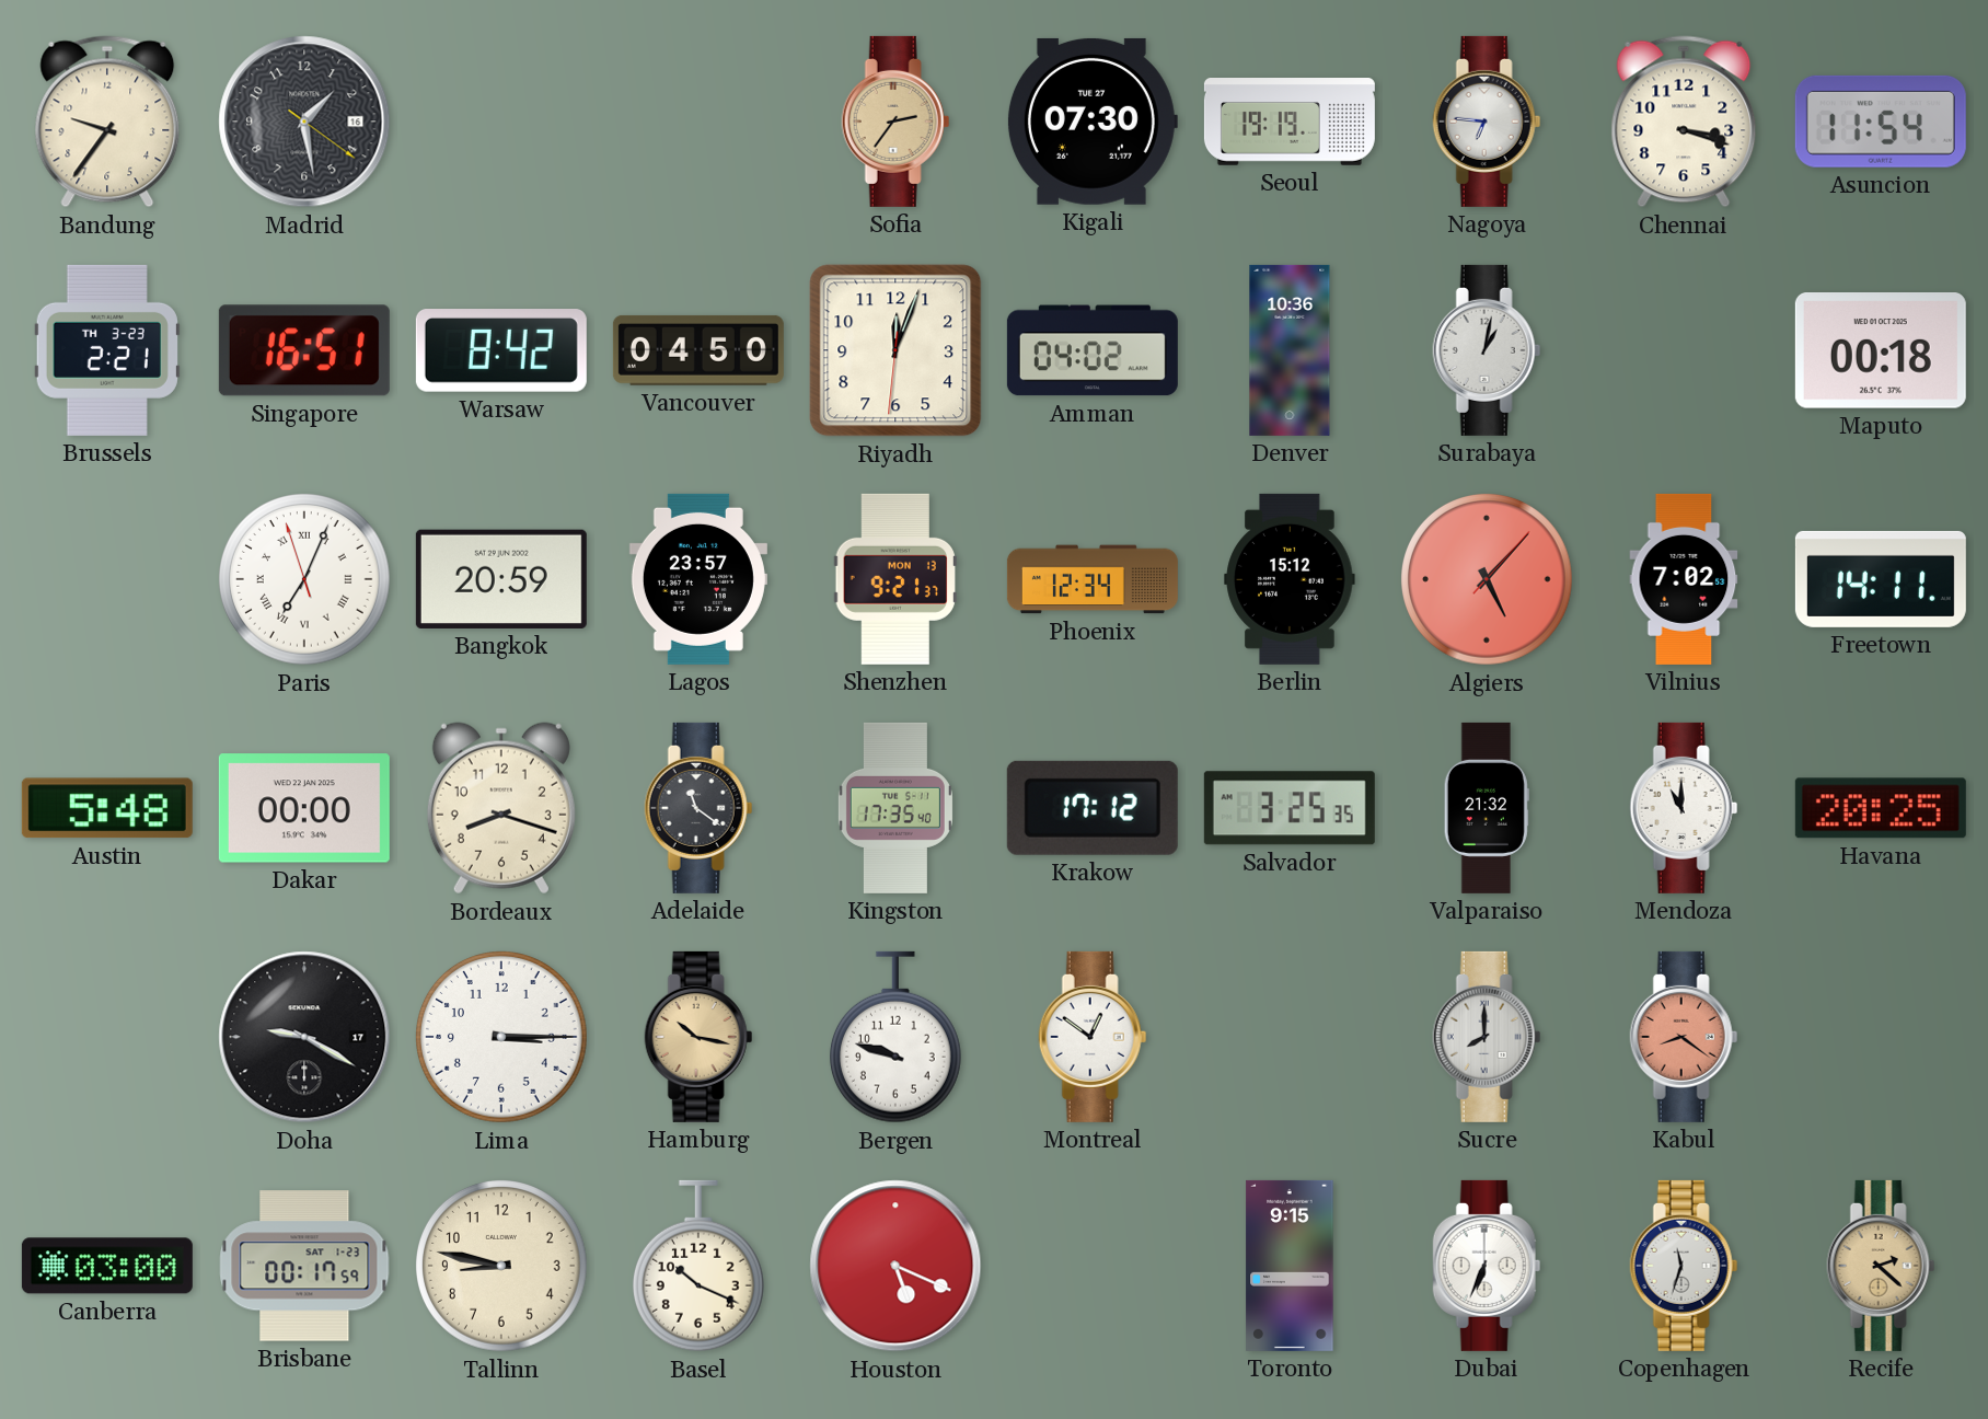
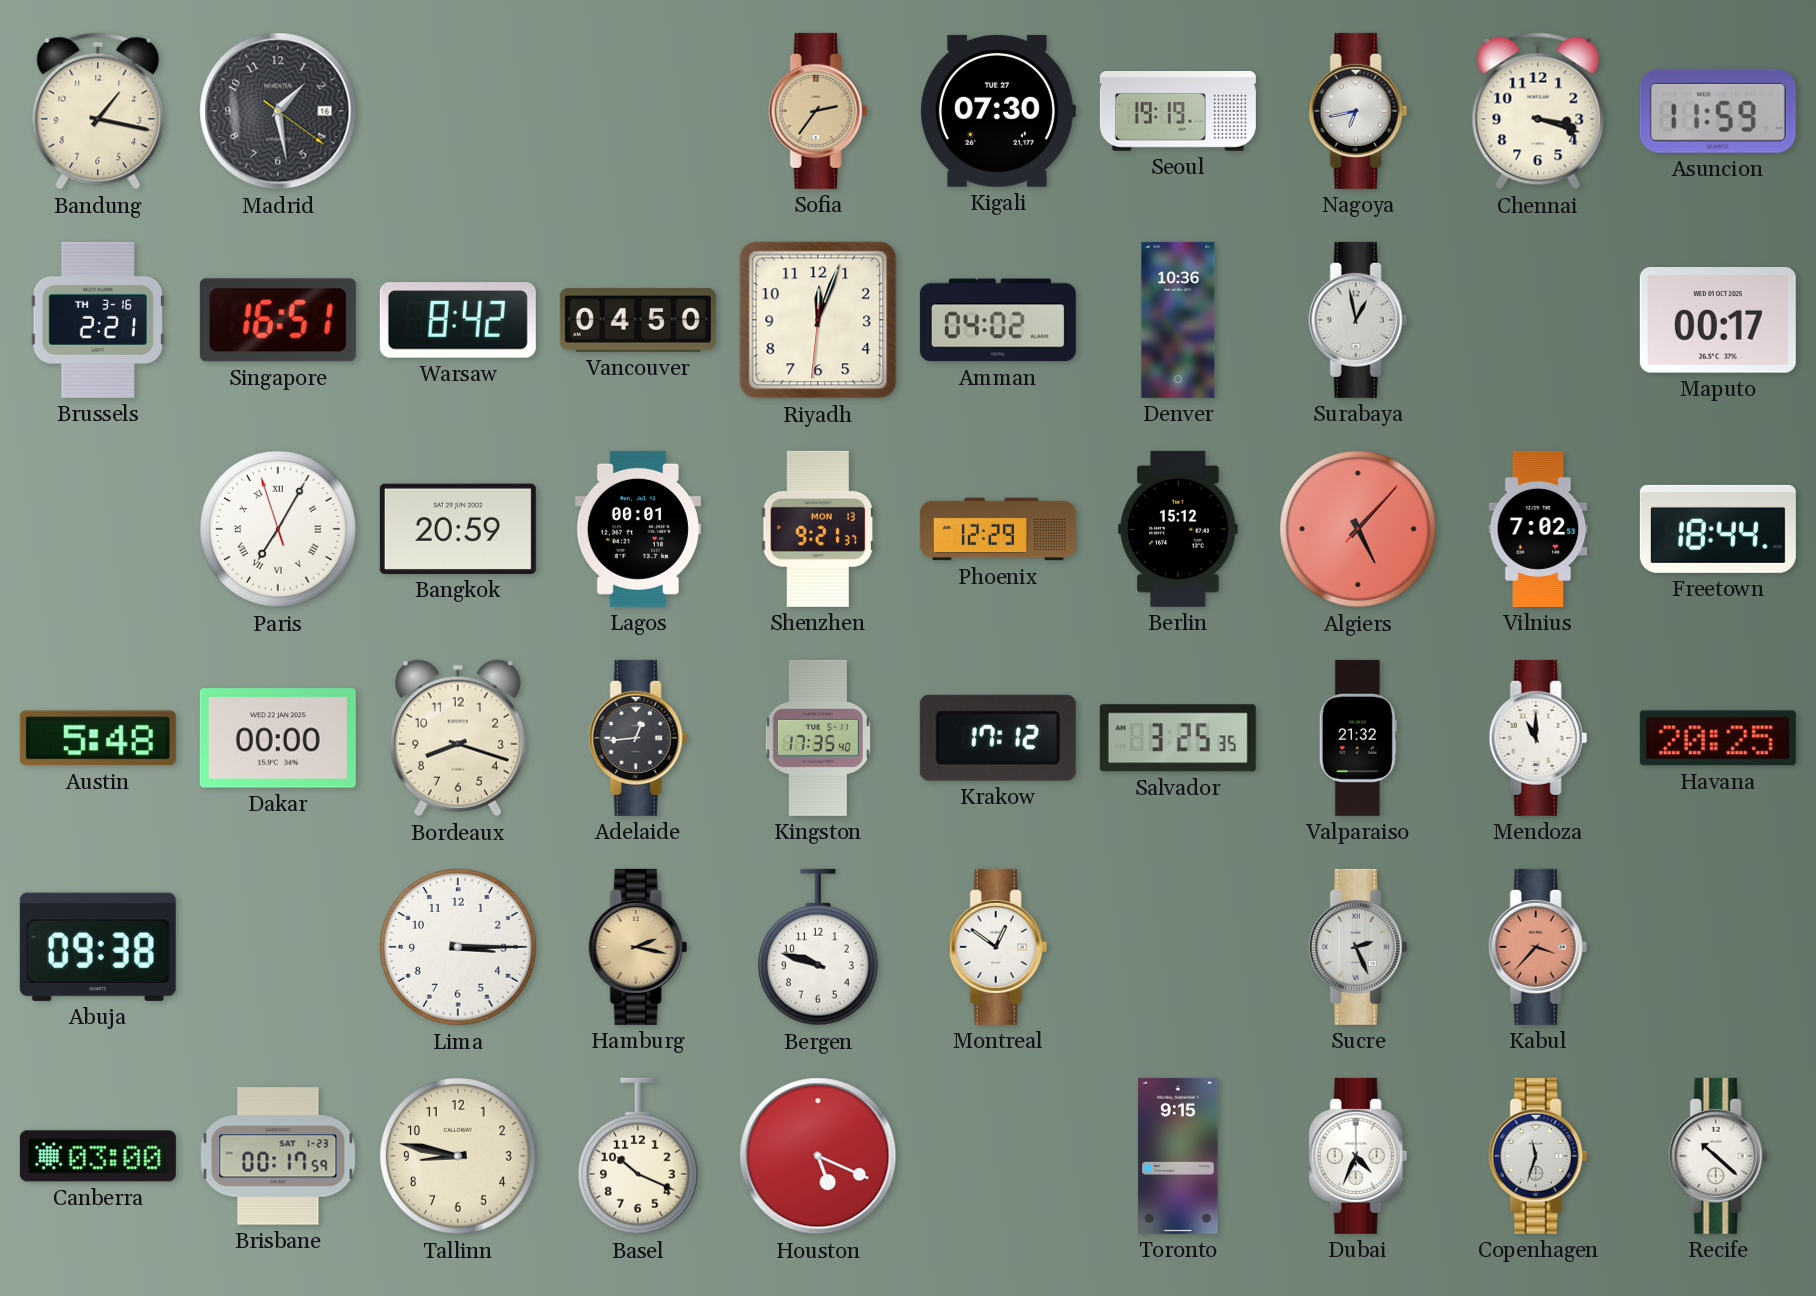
Bandung: 9:36 -> 1:17 (98, 111)
Nagoya: 6:46 -> 6:43 (1358, 111)
Asuncion: 11:54 -> 11:59 (1718, 111)
Brussels date: TH 3-23 -> TH 3-16 (98, 320)
Surabaya: 1:02 -> 12:58 (1358, 320)
Maputo: 00:18 -> 00:17 (1718, 321)
Paris: 7:03 -> 7:04 (279, 530)
Lagos: 23:57 -> 00:01 (638, 529)
Phoenix: 12:34 -> 12:29 (998, 529)
Freetown: 14:11 -> 18:44 (1718, 529)
Adelaide: 11:21 -> 12:44 (638, 738)
Abuja: none -> 09:38 (98, 947)
Doha: 9:20 -> none (304, 1037)
Hamburg: 10:17 -> 2:17 (638, 947)
Sucre: 8:00 -> 2:26 (1358, 947)
Kabul: 8:21 -> 3:37 (1538, 947)
Dubai: 6:34 -> 4:34 (1358, 1156)
Recife: 2:22 -> 10:22 (1718, 1156)
Recife dial: champagne -> white (1718, 1156)
